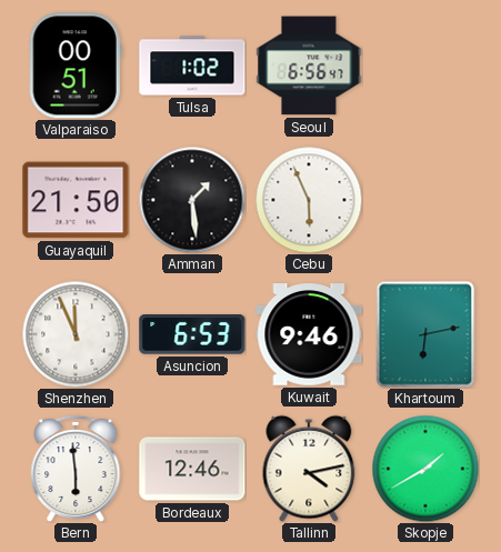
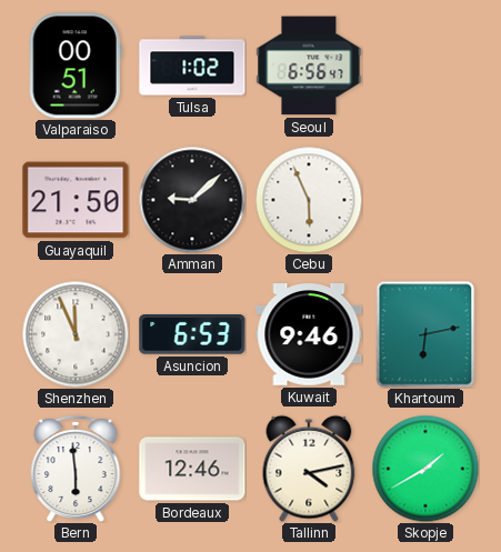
Amman: 1:29 -> 9:08 (192, 200)
